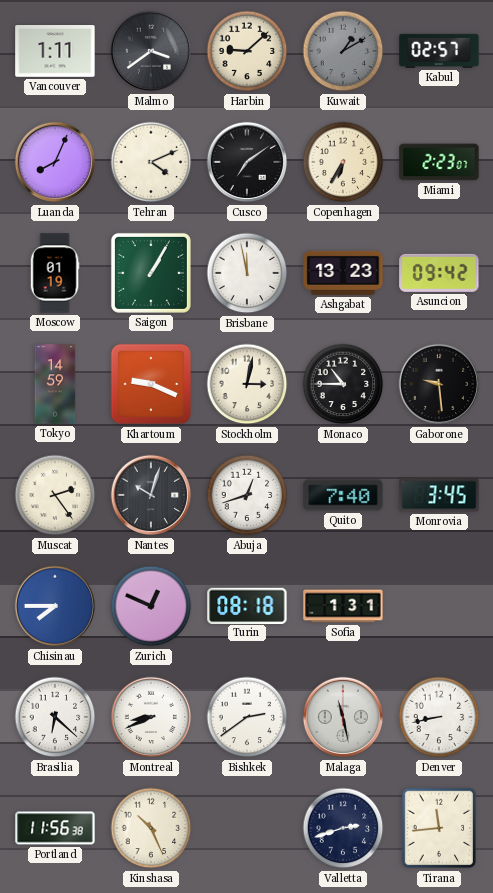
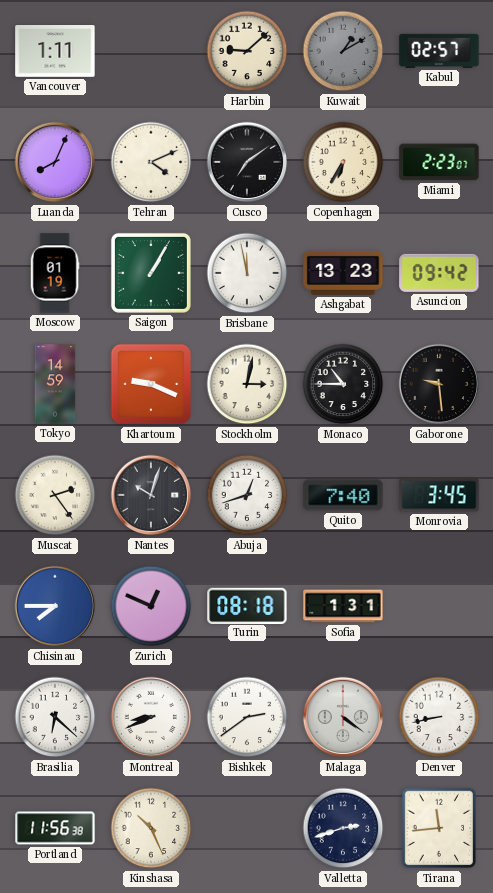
Malmo: 3:39 -> none (151, 51)
Malaga: 11:28 -> 4:21 (343, 717)
